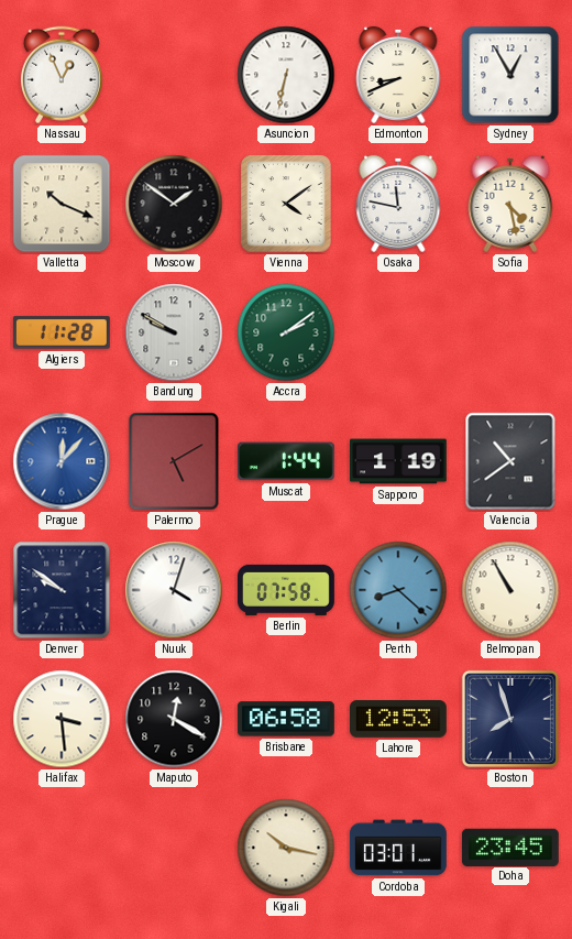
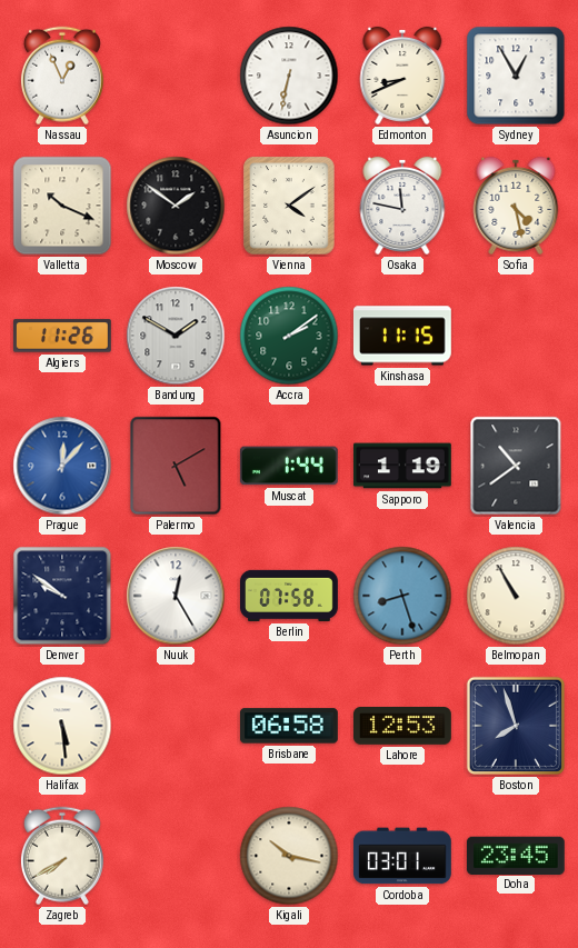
Algiers: 11:28 -> 11:26 (62, 336)
Bandung: 9:50 -> 1:50 (176, 336)
Kinshasa: none -> 11:15 (402, 336)
Nuuk: 4:03 -> 12:25 (176, 596)
Perth: 8:22 -> 8:27 (402, 596)
Halifax: 3:29 -> 5:29 (62, 726)
Maputo: 12:20 -> none (174, 719)
Zagreb: none -> 7:40 (62, 856)
